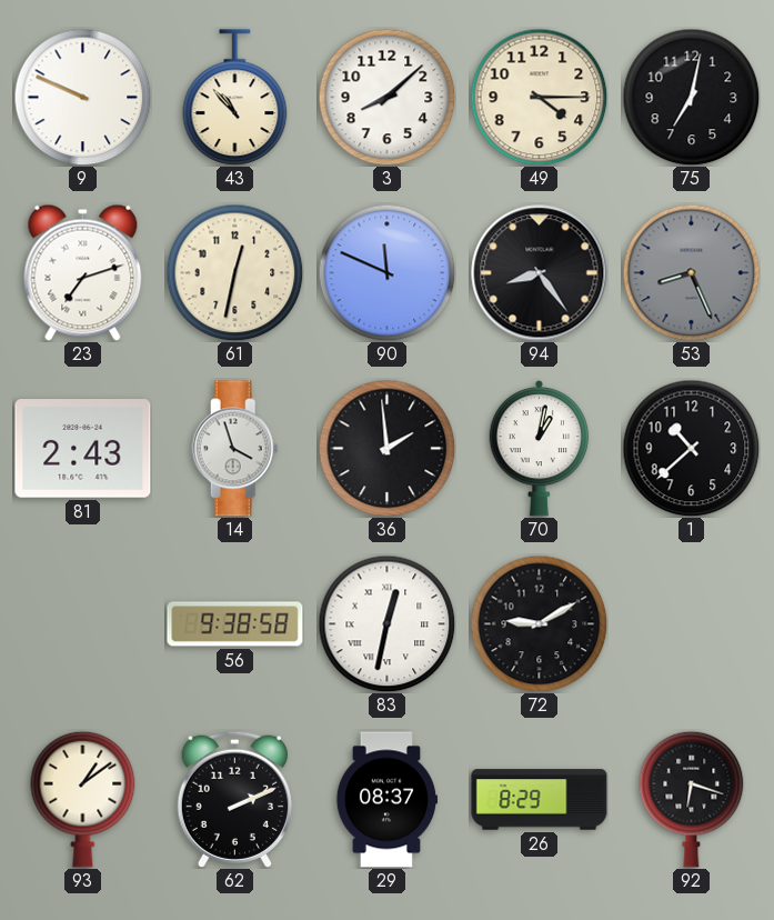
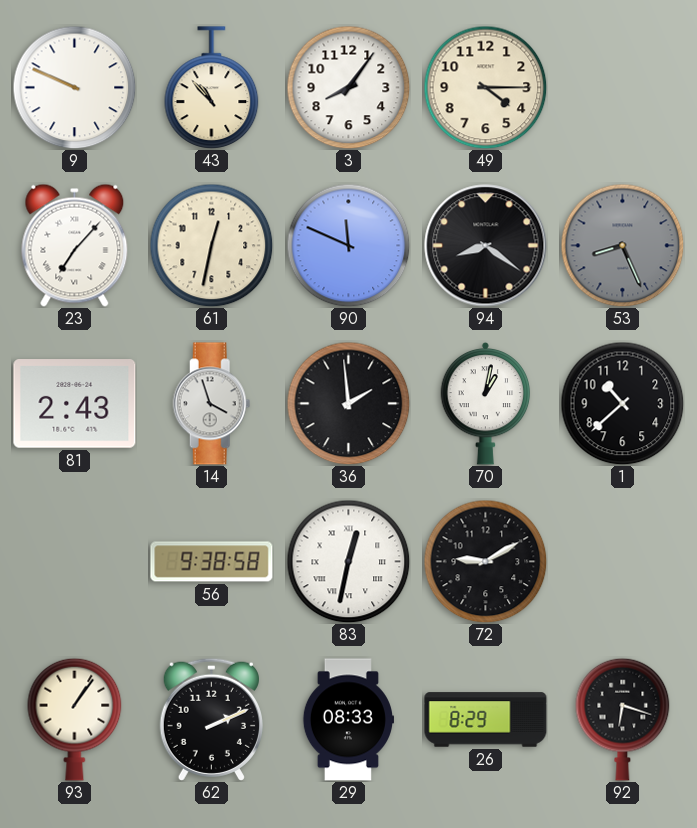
3: 8:08 -> 8:06 (348, 87)
75: 7:02 -> none (691, 97)
23: 7:12 -> 7:07 (75, 245)
94: 8:24 -> 8:21 (486, 246)
93: 1:09 -> 1:06 (75, 719)
29: 08:37 -> 08:33 (347, 720)
